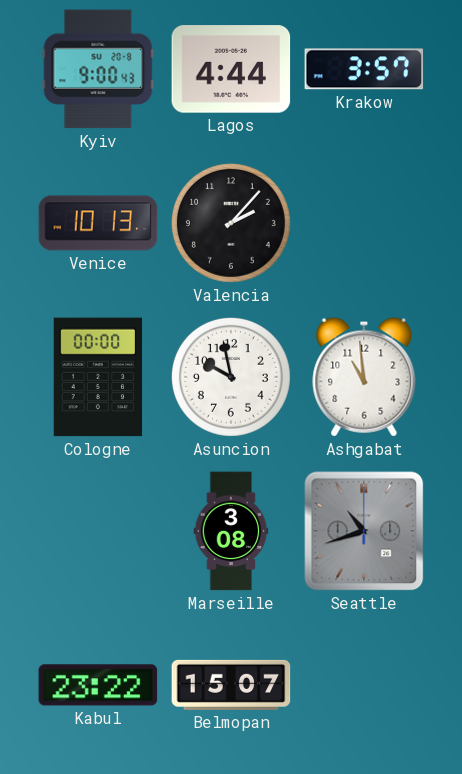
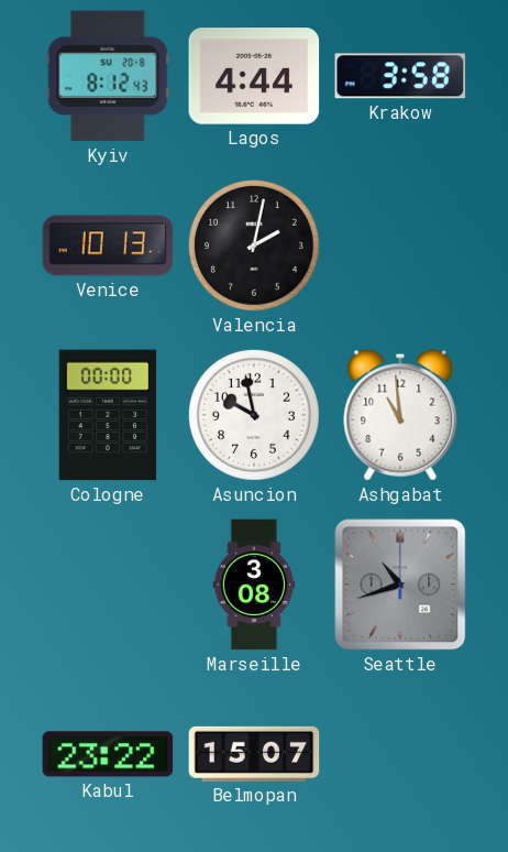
Kyiv: 9:00 -> 8:12 (108, 76)
Krakow: 3:57 -> 3:58 (400, 76)
Valencia: 2:07 -> 2:02 (254, 245)
